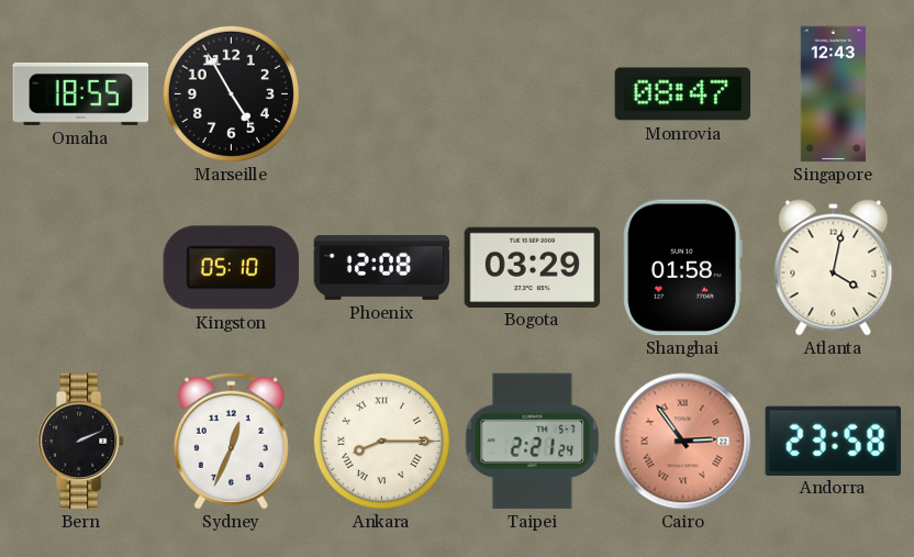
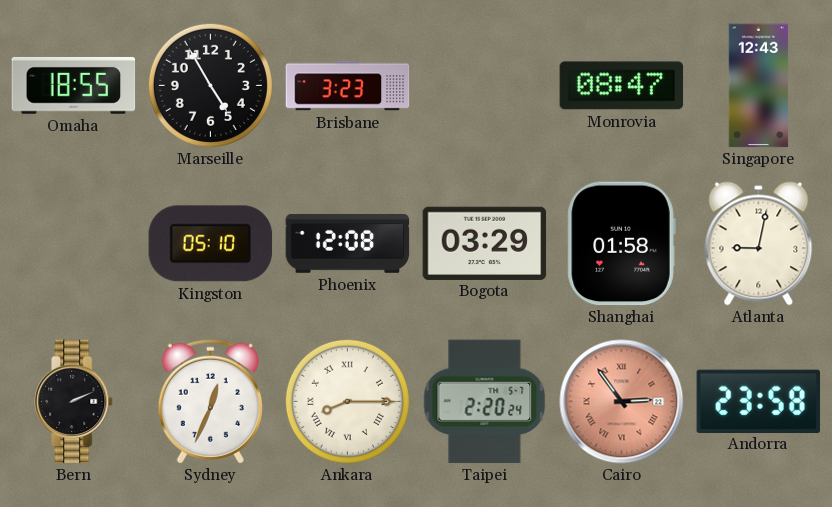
Brisbane: none -> 3:23 (348, 86)
Atlanta: 4:02 -> 9:02 (759, 244)
Taipei: 2:21 -> 2:20 (485, 402)
